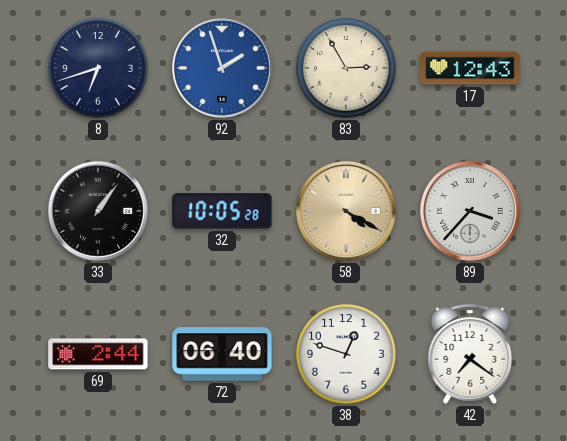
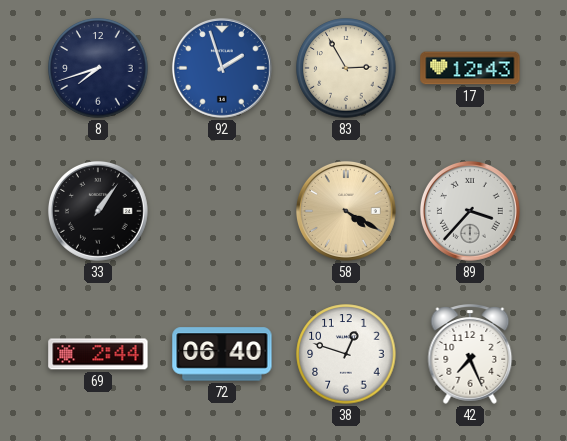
8: 6:42 -> 7:42 (98, 68)
32: 10:05 -> none (222, 211)
42: 7:21 -> 7:26 (470, 354)
